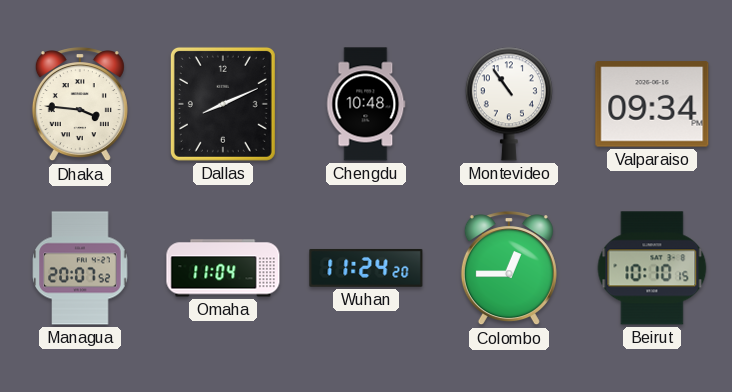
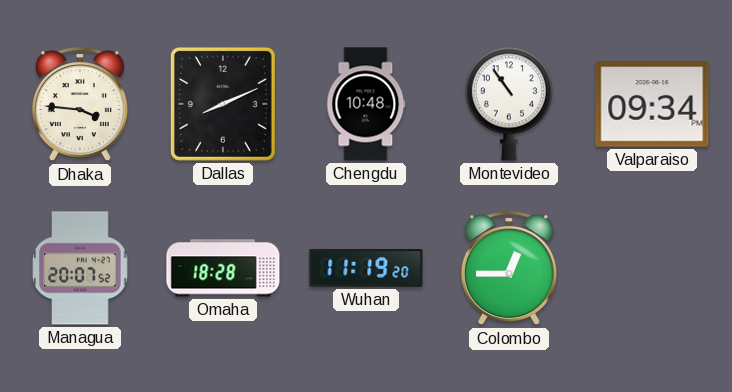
Omaha: 11:04 -> 18:28 (223, 268)
Wuhan: 11:24 -> 11:19 (366, 268)
Beirut: 10:10 -> none (652, 268)
